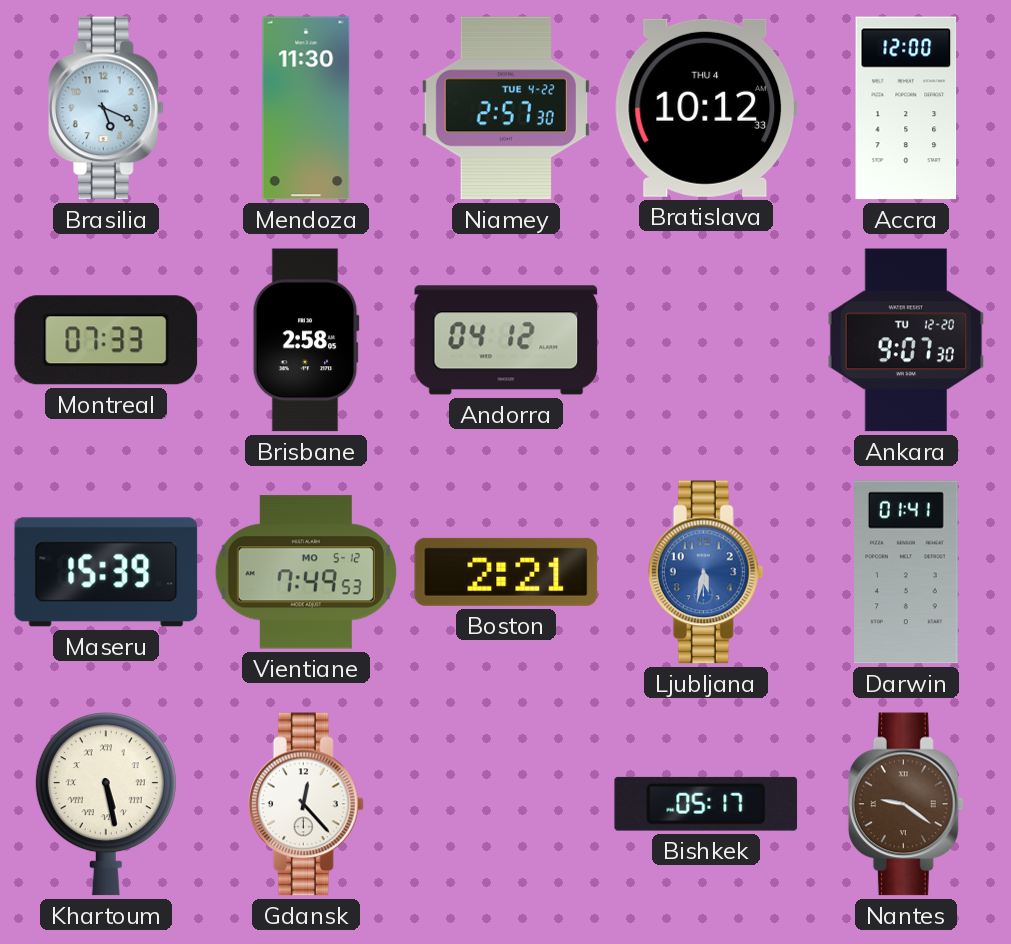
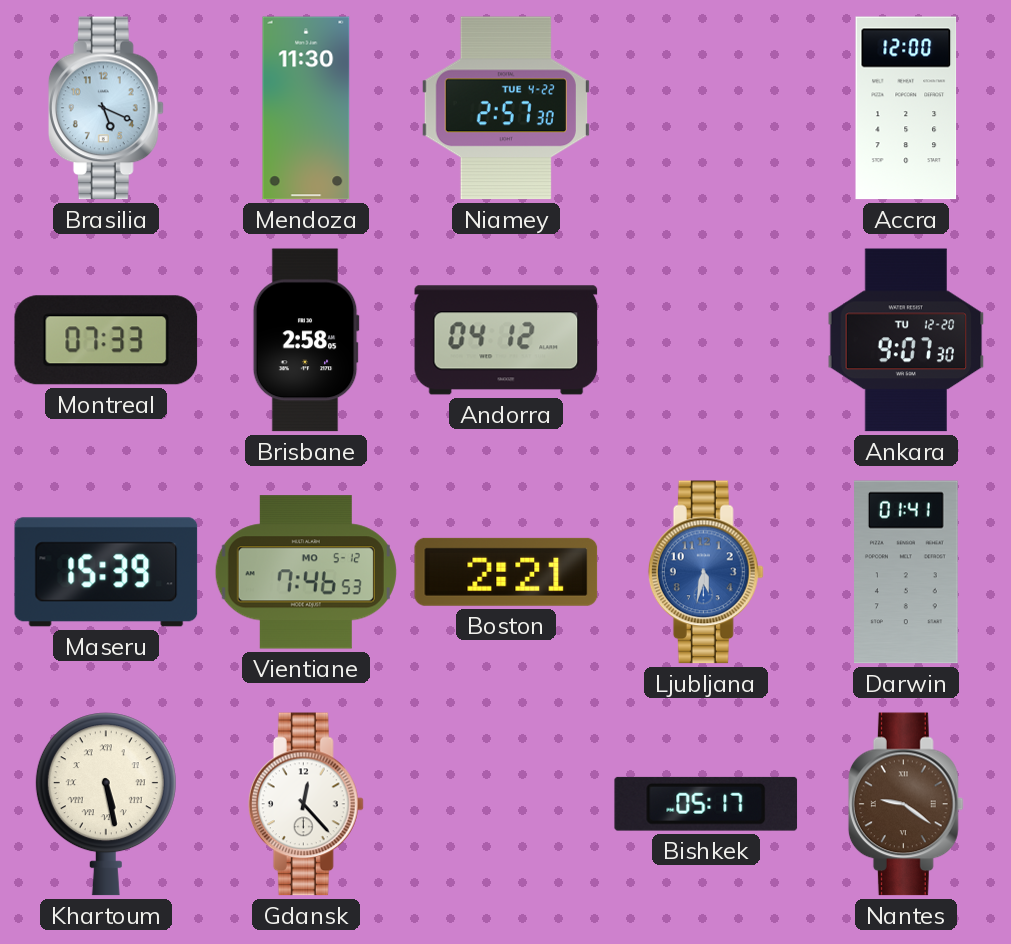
Bratislava: 10:12 -> none (706, 108)
Vientiane: 7:49 -> 7:46 (306, 572)
